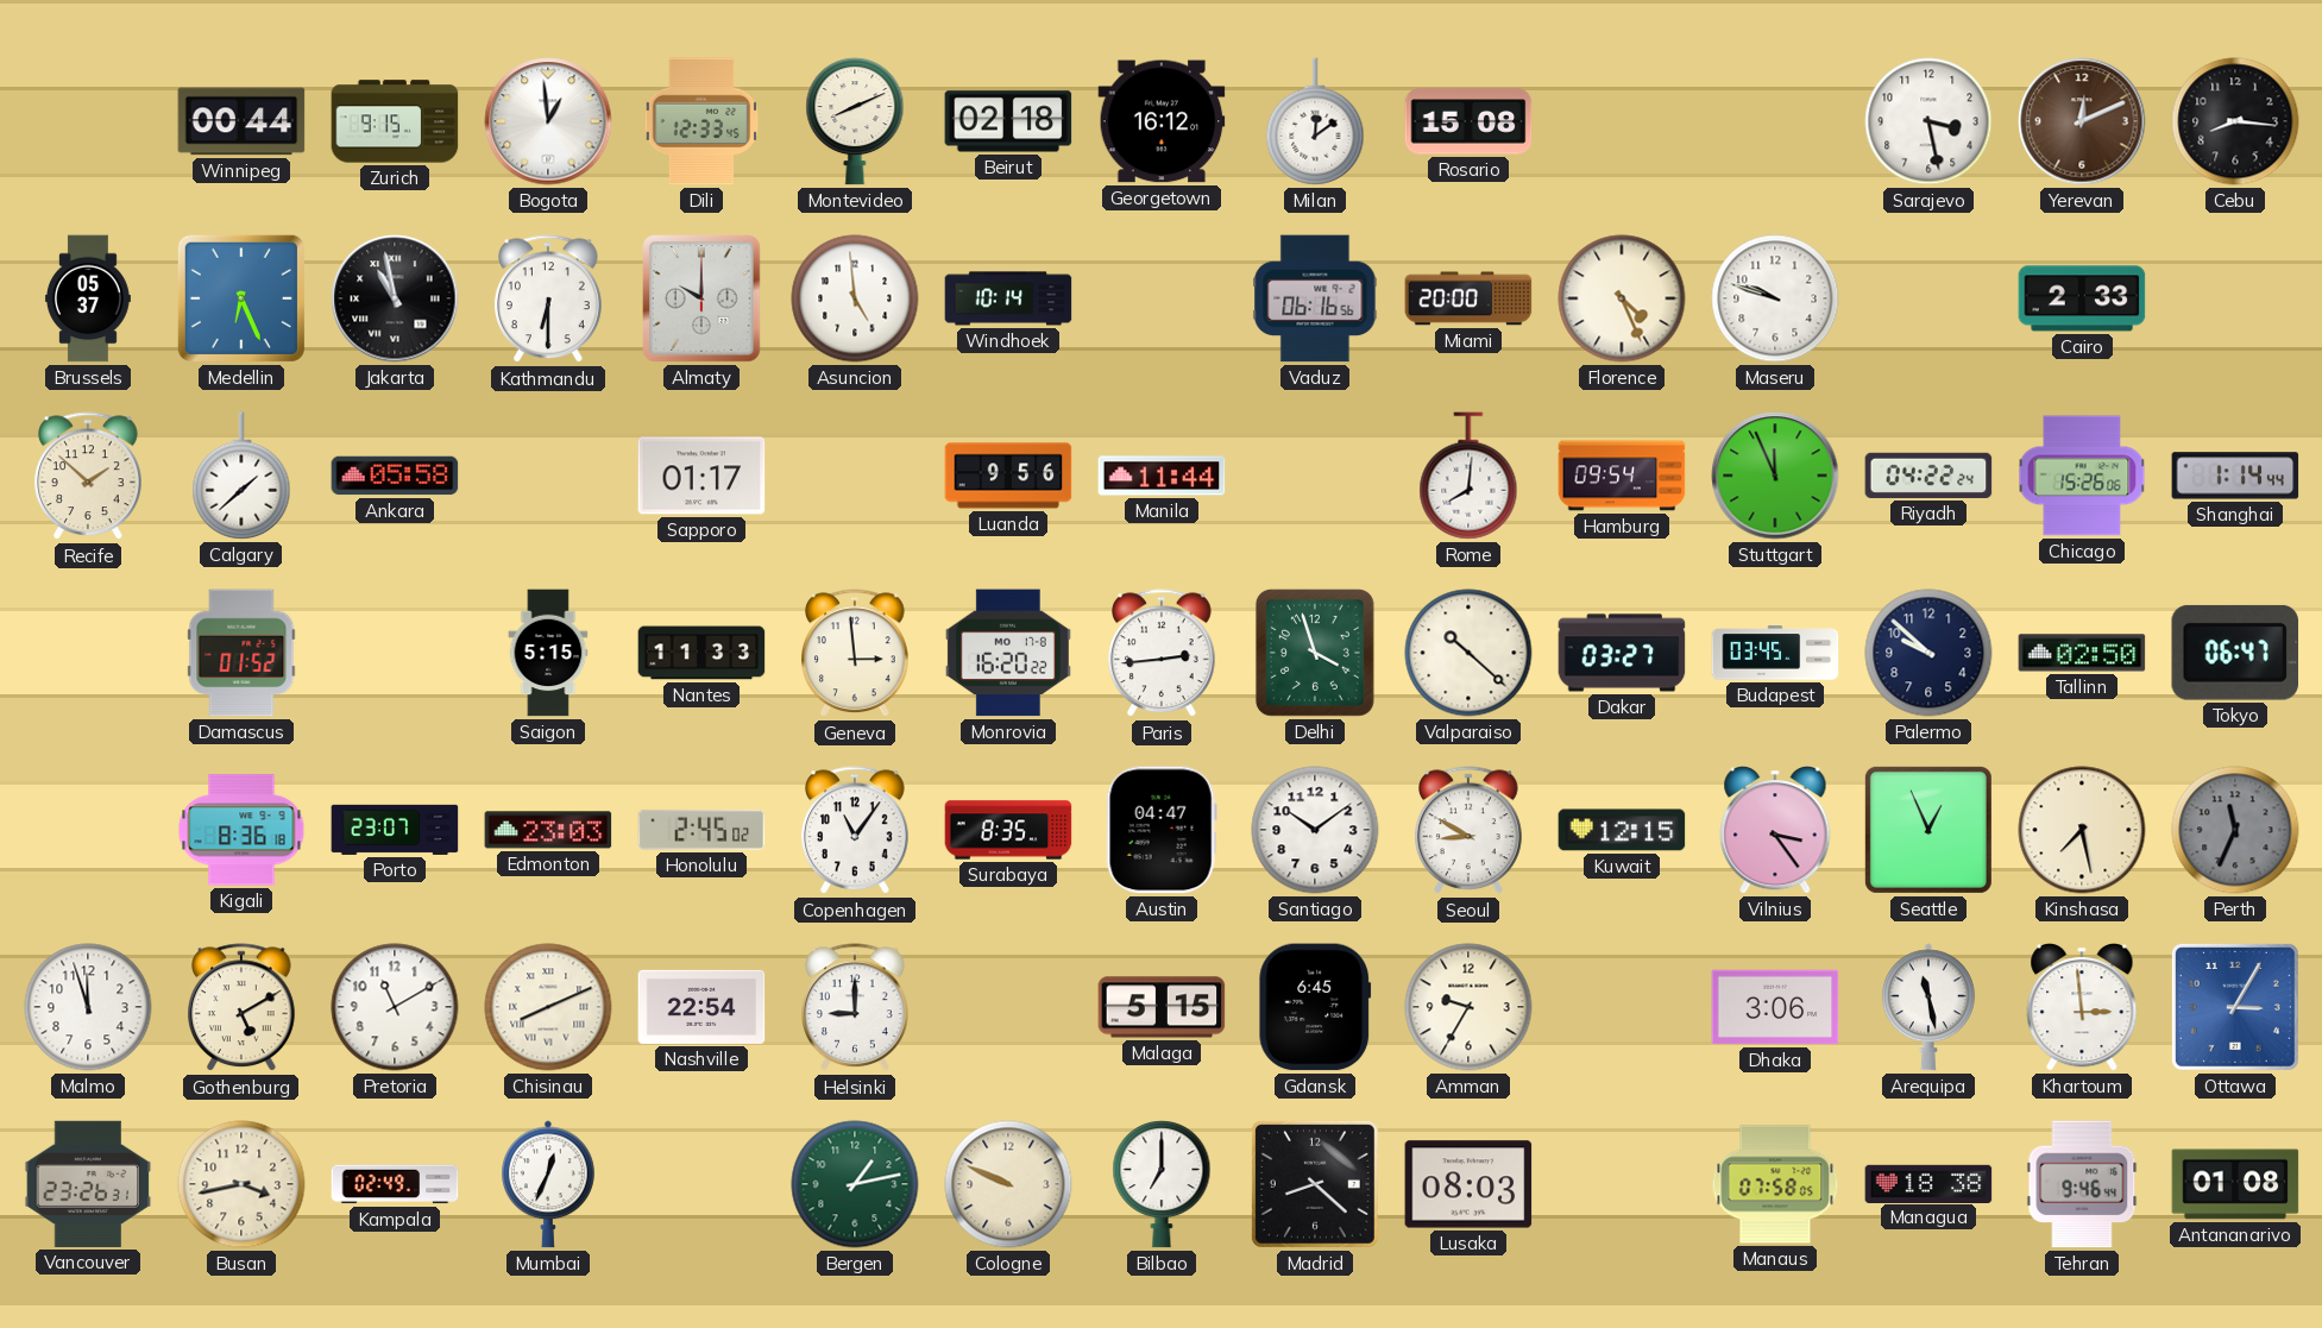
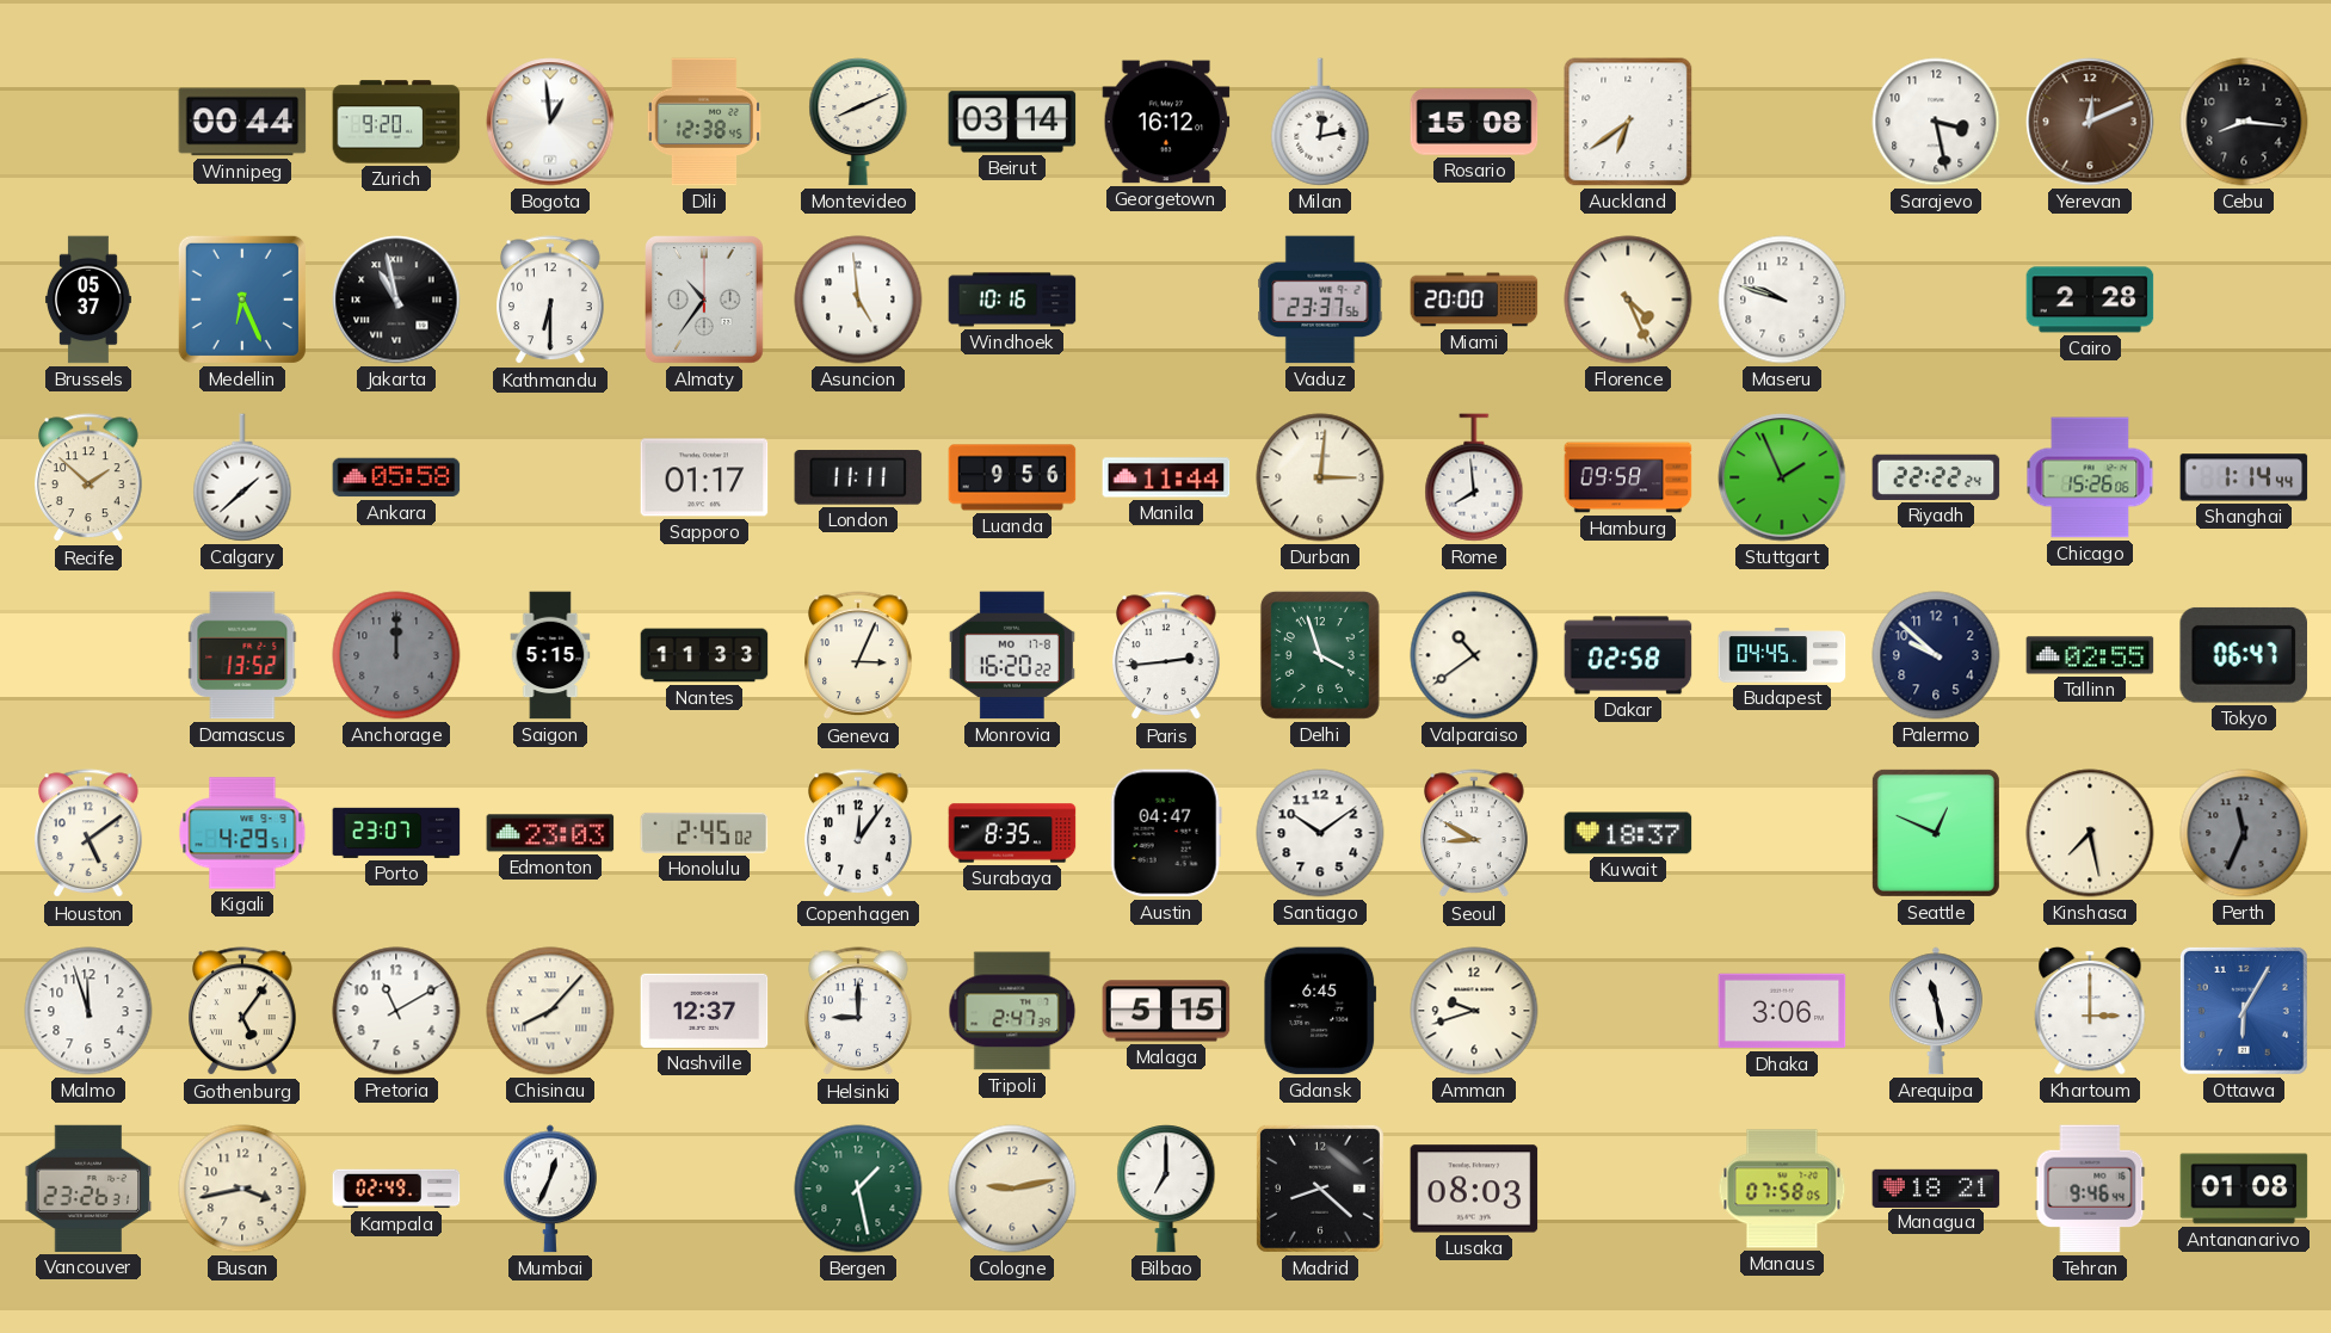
Zurich: 9:15 -> 9:20 (396, 122)
Dili: 12:33 -> 12:38 (704, 122)
Beirut: 02:18 -> 03:14 (1012, 122)
Milan: 12:09 -> 12:13 (1320, 122)
Auckland: none -> 6:39 (1628, 122)
Almaty: 10:00 -> 10:36 (705, 300)
Windhoek: 10:14 -> 10:16 (1012, 300)
Vaduz: 06:16 -> 23:37 (1320, 300)
Cairo: 2:33 -> 2:28 (2090, 300)
London: none -> 11:11 (858, 477)
Durban: none -> 3:01 (1320, 477)
Rome: 8:01 -> 7:59 (1474, 477)
Hamburg: 09:54 -> 09:58 (1628, 477)
Stuttgart: 11:56 -> 1:56 (1782, 477)
Riyadh: 04:22 -> 22:22 (1936, 477)
Damascus: 01:52 -> 13:52 (242, 655)
Anchorage: none -> 12:00 (396, 655)
Geneva: 2:59 -> 3:04 (859, 656)
Valparaiso: 10:22 -> 10:39 (1474, 655)
Dakar: 03:27 -> 02:58 (1628, 655)
Budapest: 03:45 -> 04:45 (1782, 655)
Tallinn: 02:50 -> 02:55 (2090, 655)
Houston: none -> 5:09 (90, 834)
Kigali: 8:36 -> 4:29 (242, 833)
Copenhagen: 11:06 -> 12:06 (859, 834)
Kuwait: 12:15 -> 18:37 (1628, 833)
Vilnius: 3:24 -> none (1775, 831)
Seattle: 12:56 -> 12:49 (1936, 833)
Gothenburg: 5:10 -> 5:06 (243, 1012)
Chisinau: 8:11 -> 8:07 (550, 1011)
Nashville: 22:54 -> 12:37 (704, 1011)
Tripoli: none -> 2:47 (1012, 1011)
Amman: 9:35 -> 9:42 (1474, 1011)
Khartoum: 2:59 -> 3:00 (2090, 1012)
Ottawa: 3:05 -> 6:05 (2244, 1011)
Bergen: 1:13 -> 1:28 (858, 1189)
Cologne: 9:49 -> 9:13 (1012, 1189)
Managua: 18:38 -> 18:21 (1936, 1187)
